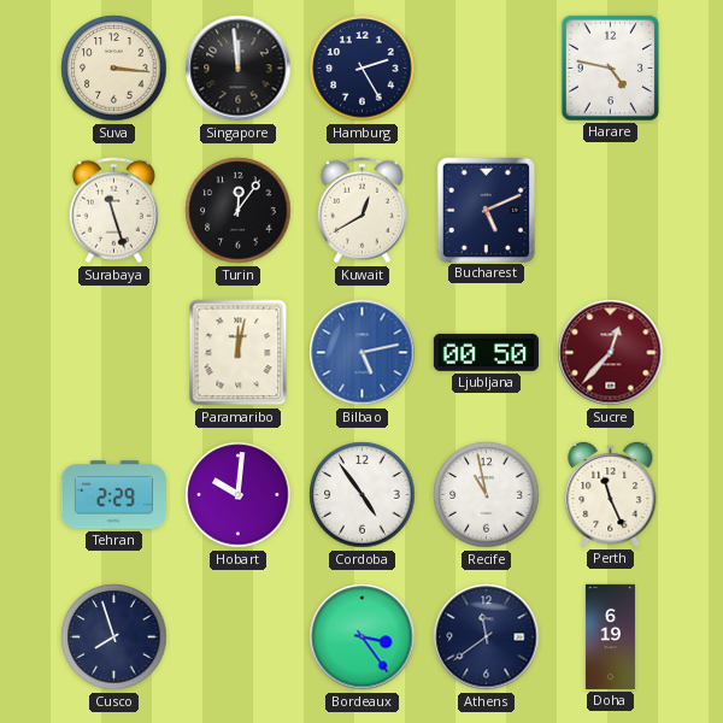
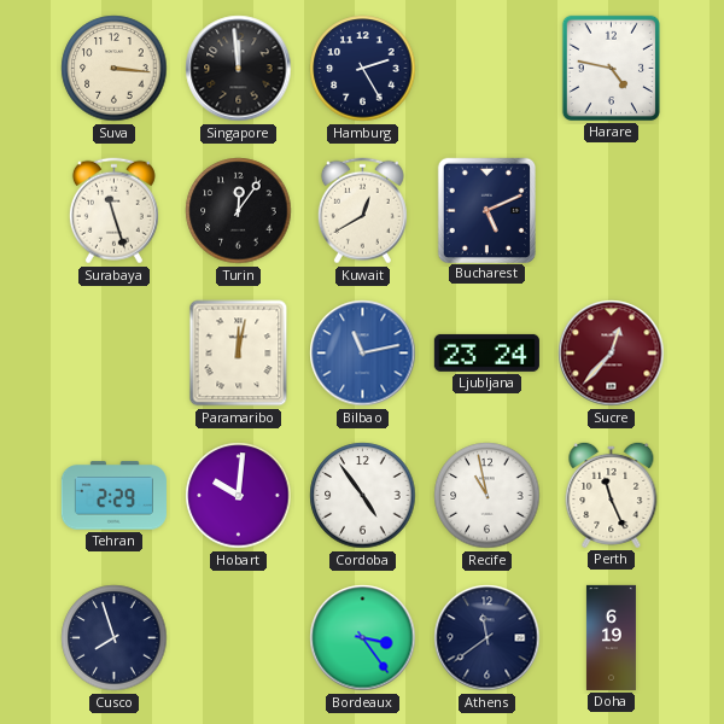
Bilbao: 5:13 -> 11:13 (363, 354)
Ljubljana: 00:50 -> 23:24 (486, 352)
